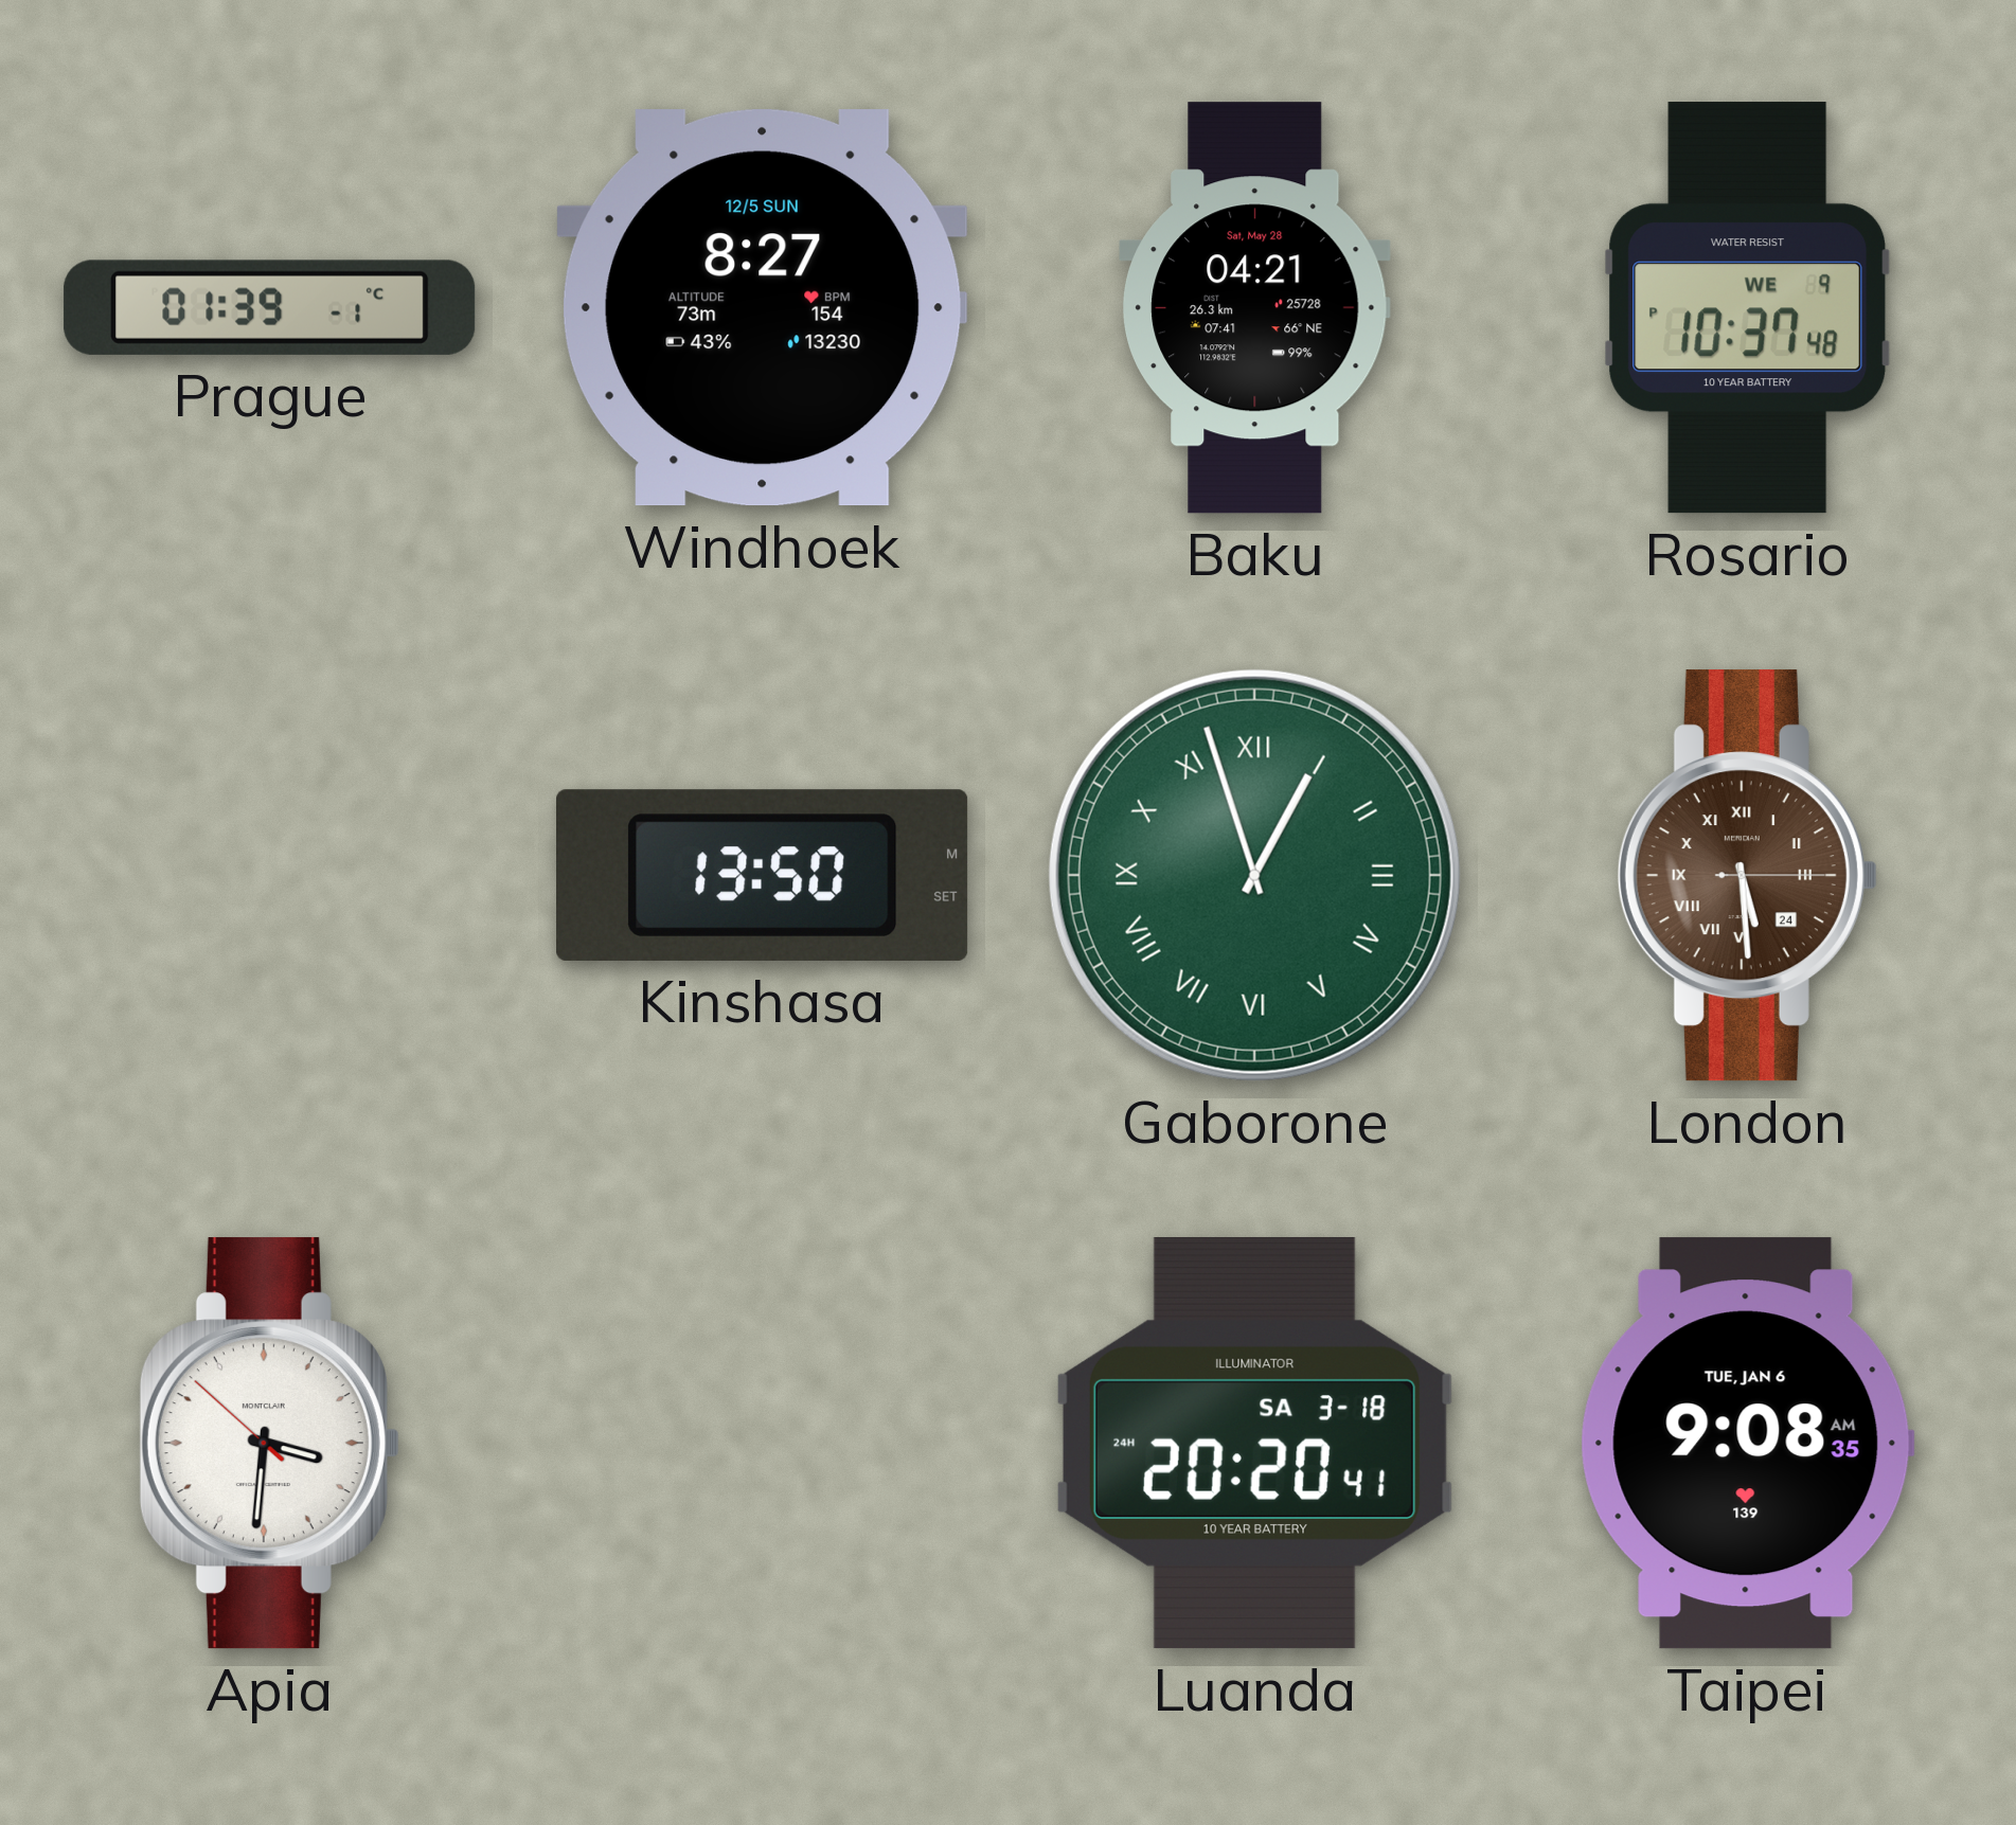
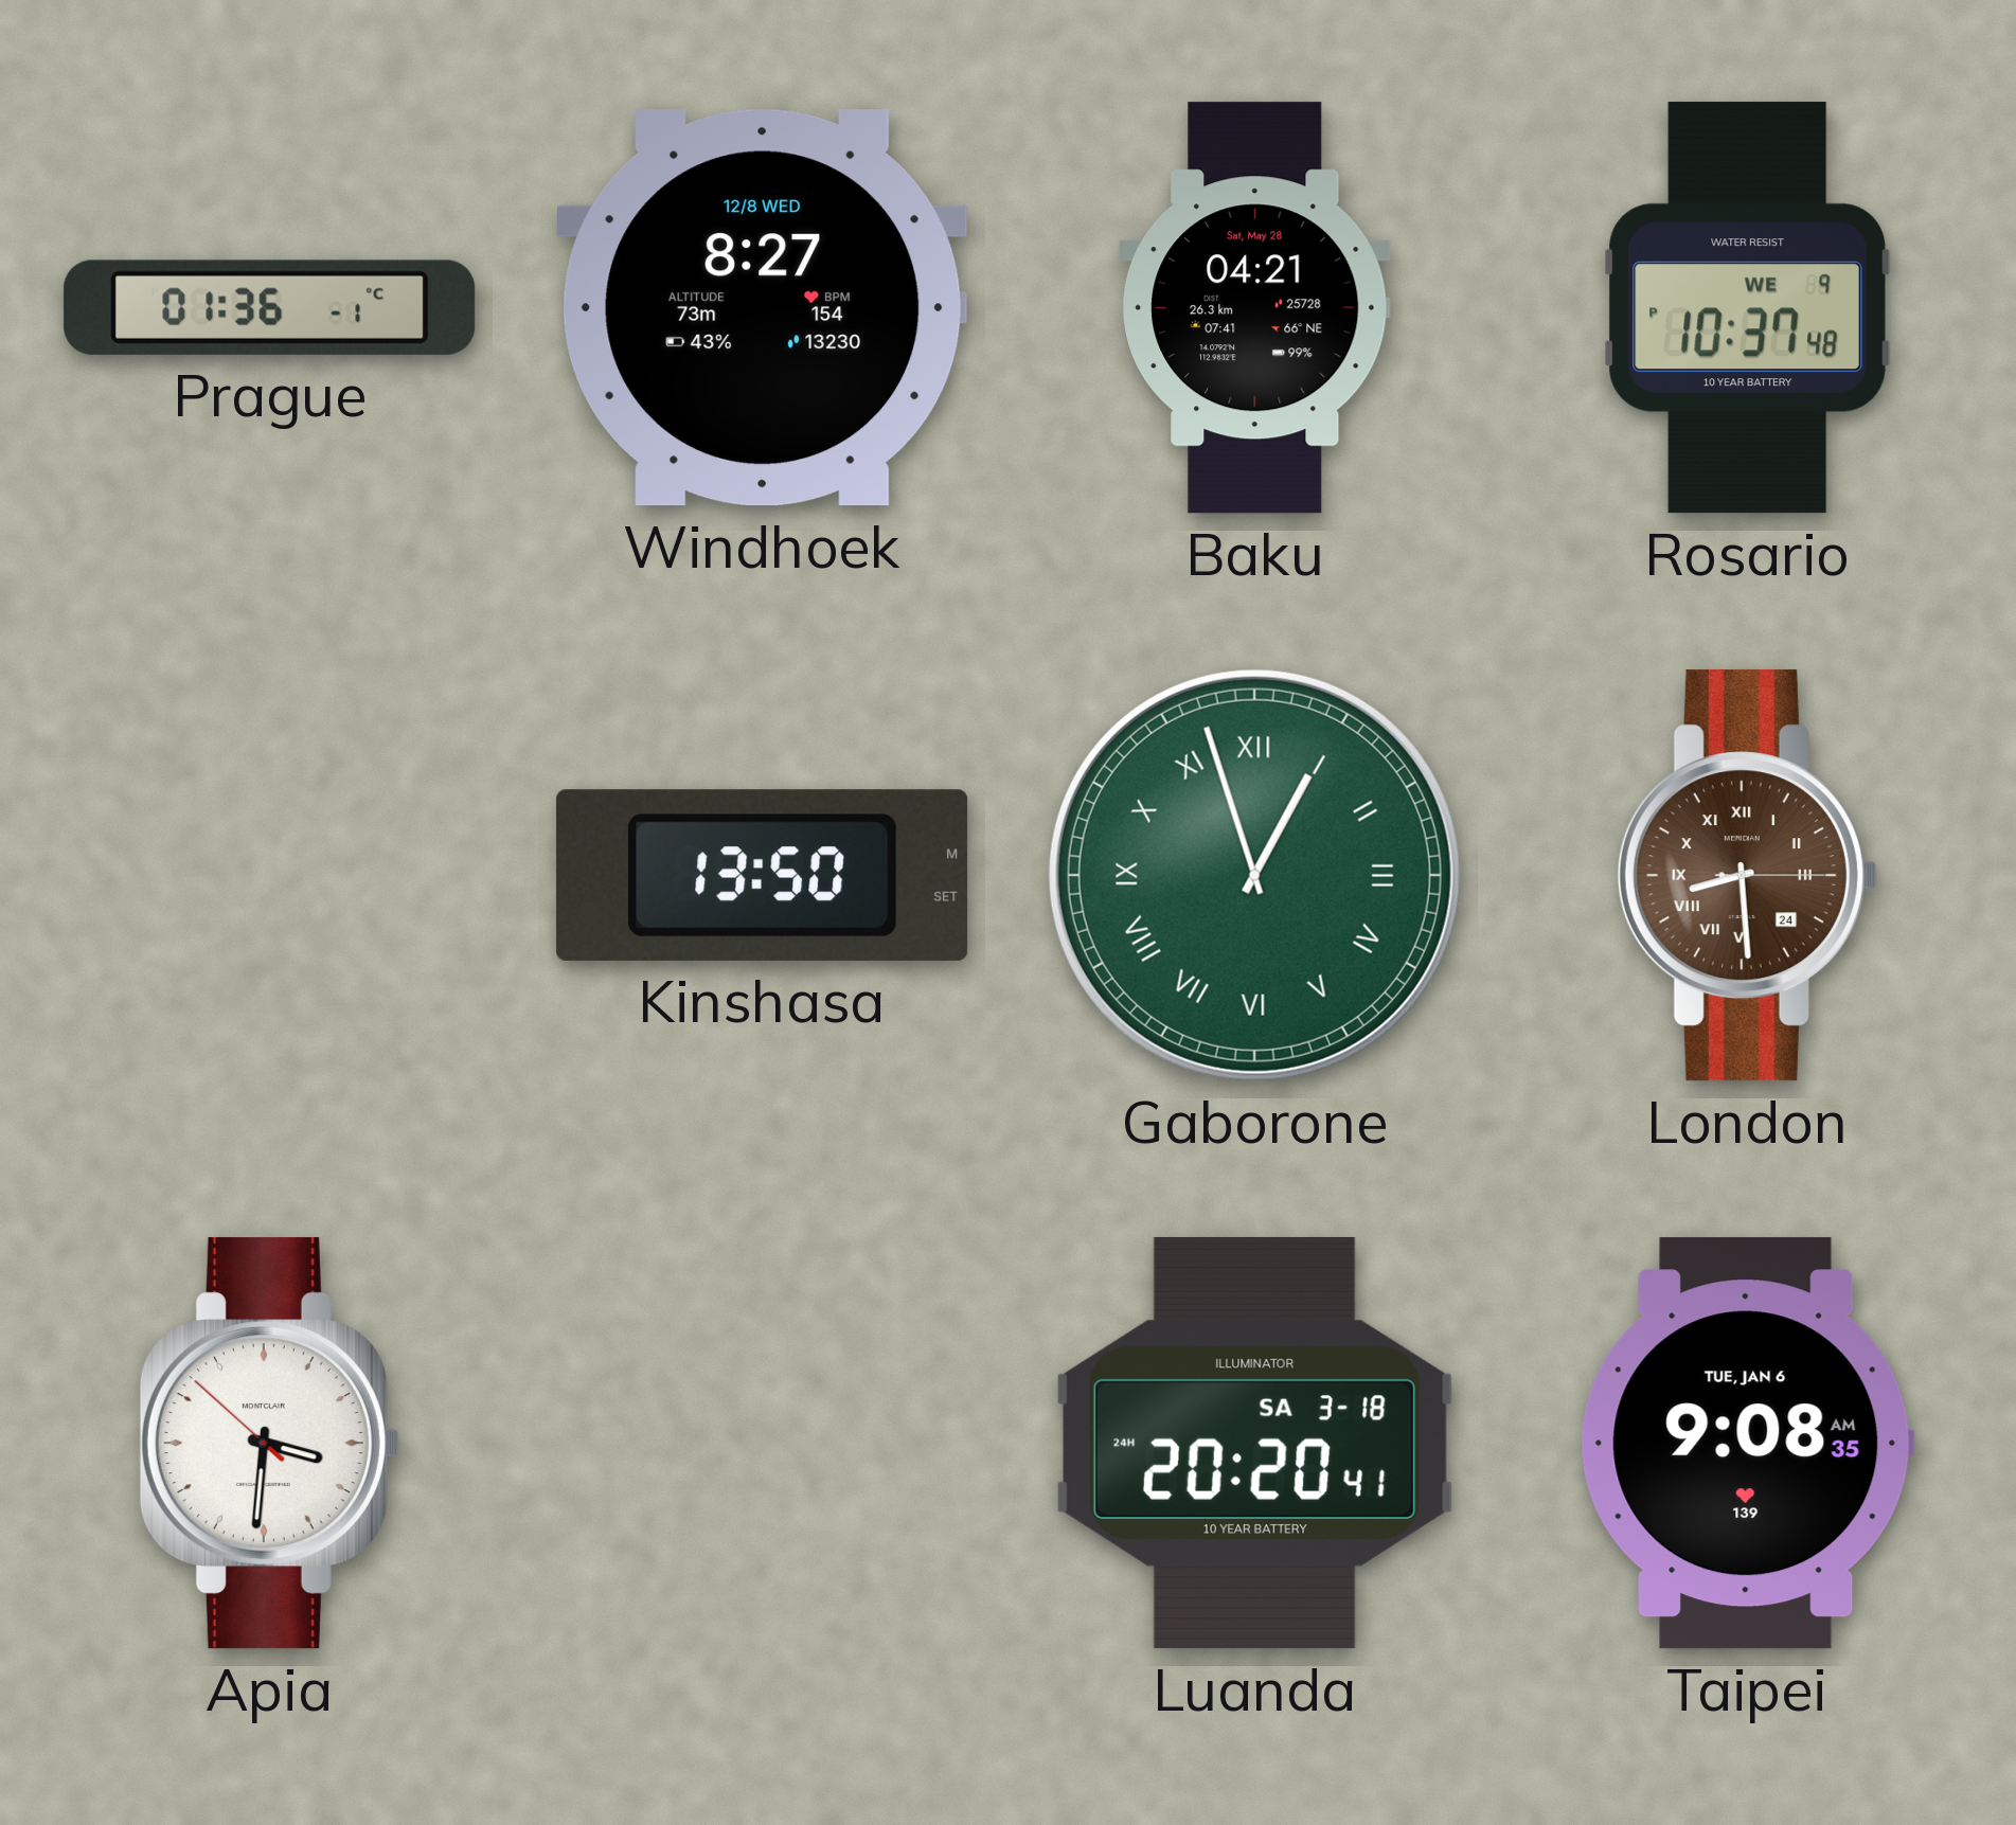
Prague: 01:39 -> 01:36 (270, 307)
Windhoek date: 12/5 SUN -> 12/8 WED (763, 308)
London: 5:29 -> 8:29 (1747, 876)
